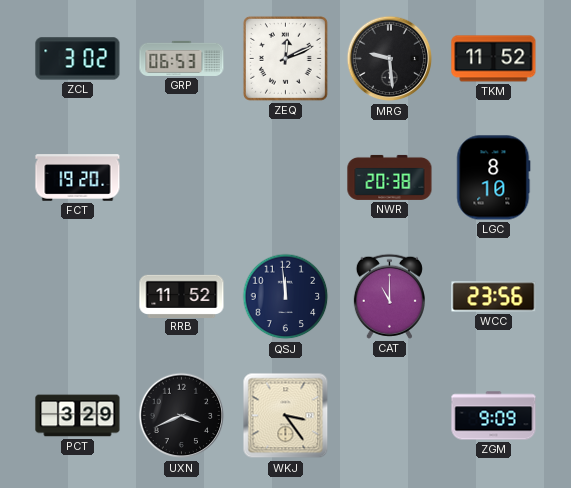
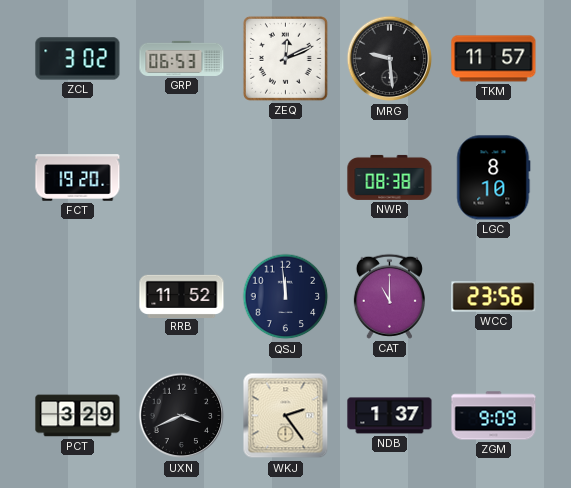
TKM: 11:52 -> 11:57 (494, 59)
NWR: 20:38 -> 08:38 (390, 177)
WKJ: 3:24 -> 2:24 (286, 416)
NDB: none -> 1:37 (390, 416)
